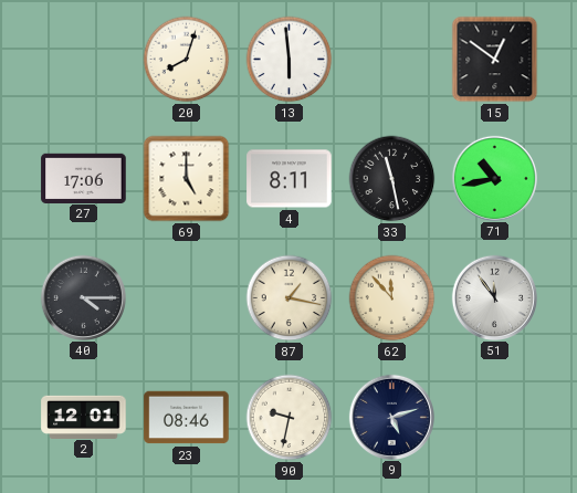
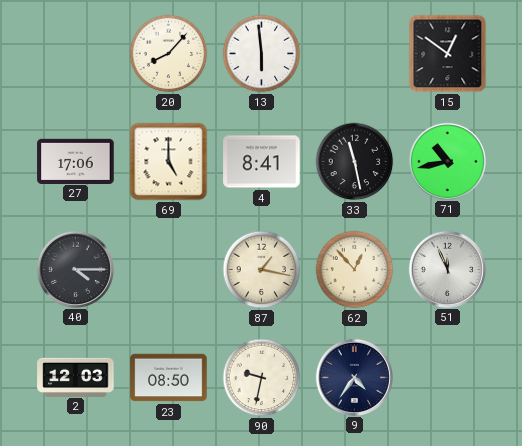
20: 8:03 -> 8:07 (169, 54)
4: 8:11 -> 8:41 (262, 162)
62: 11:53 -> 12:53 (355, 270)
51: 11:54 -> 11:56 (447, 269)
2: 12:01 -> 12:03 (76, 377)
23: 08:46 -> 08:50 (169, 378)
9: 5:12 -> 4:36 (354, 377)
